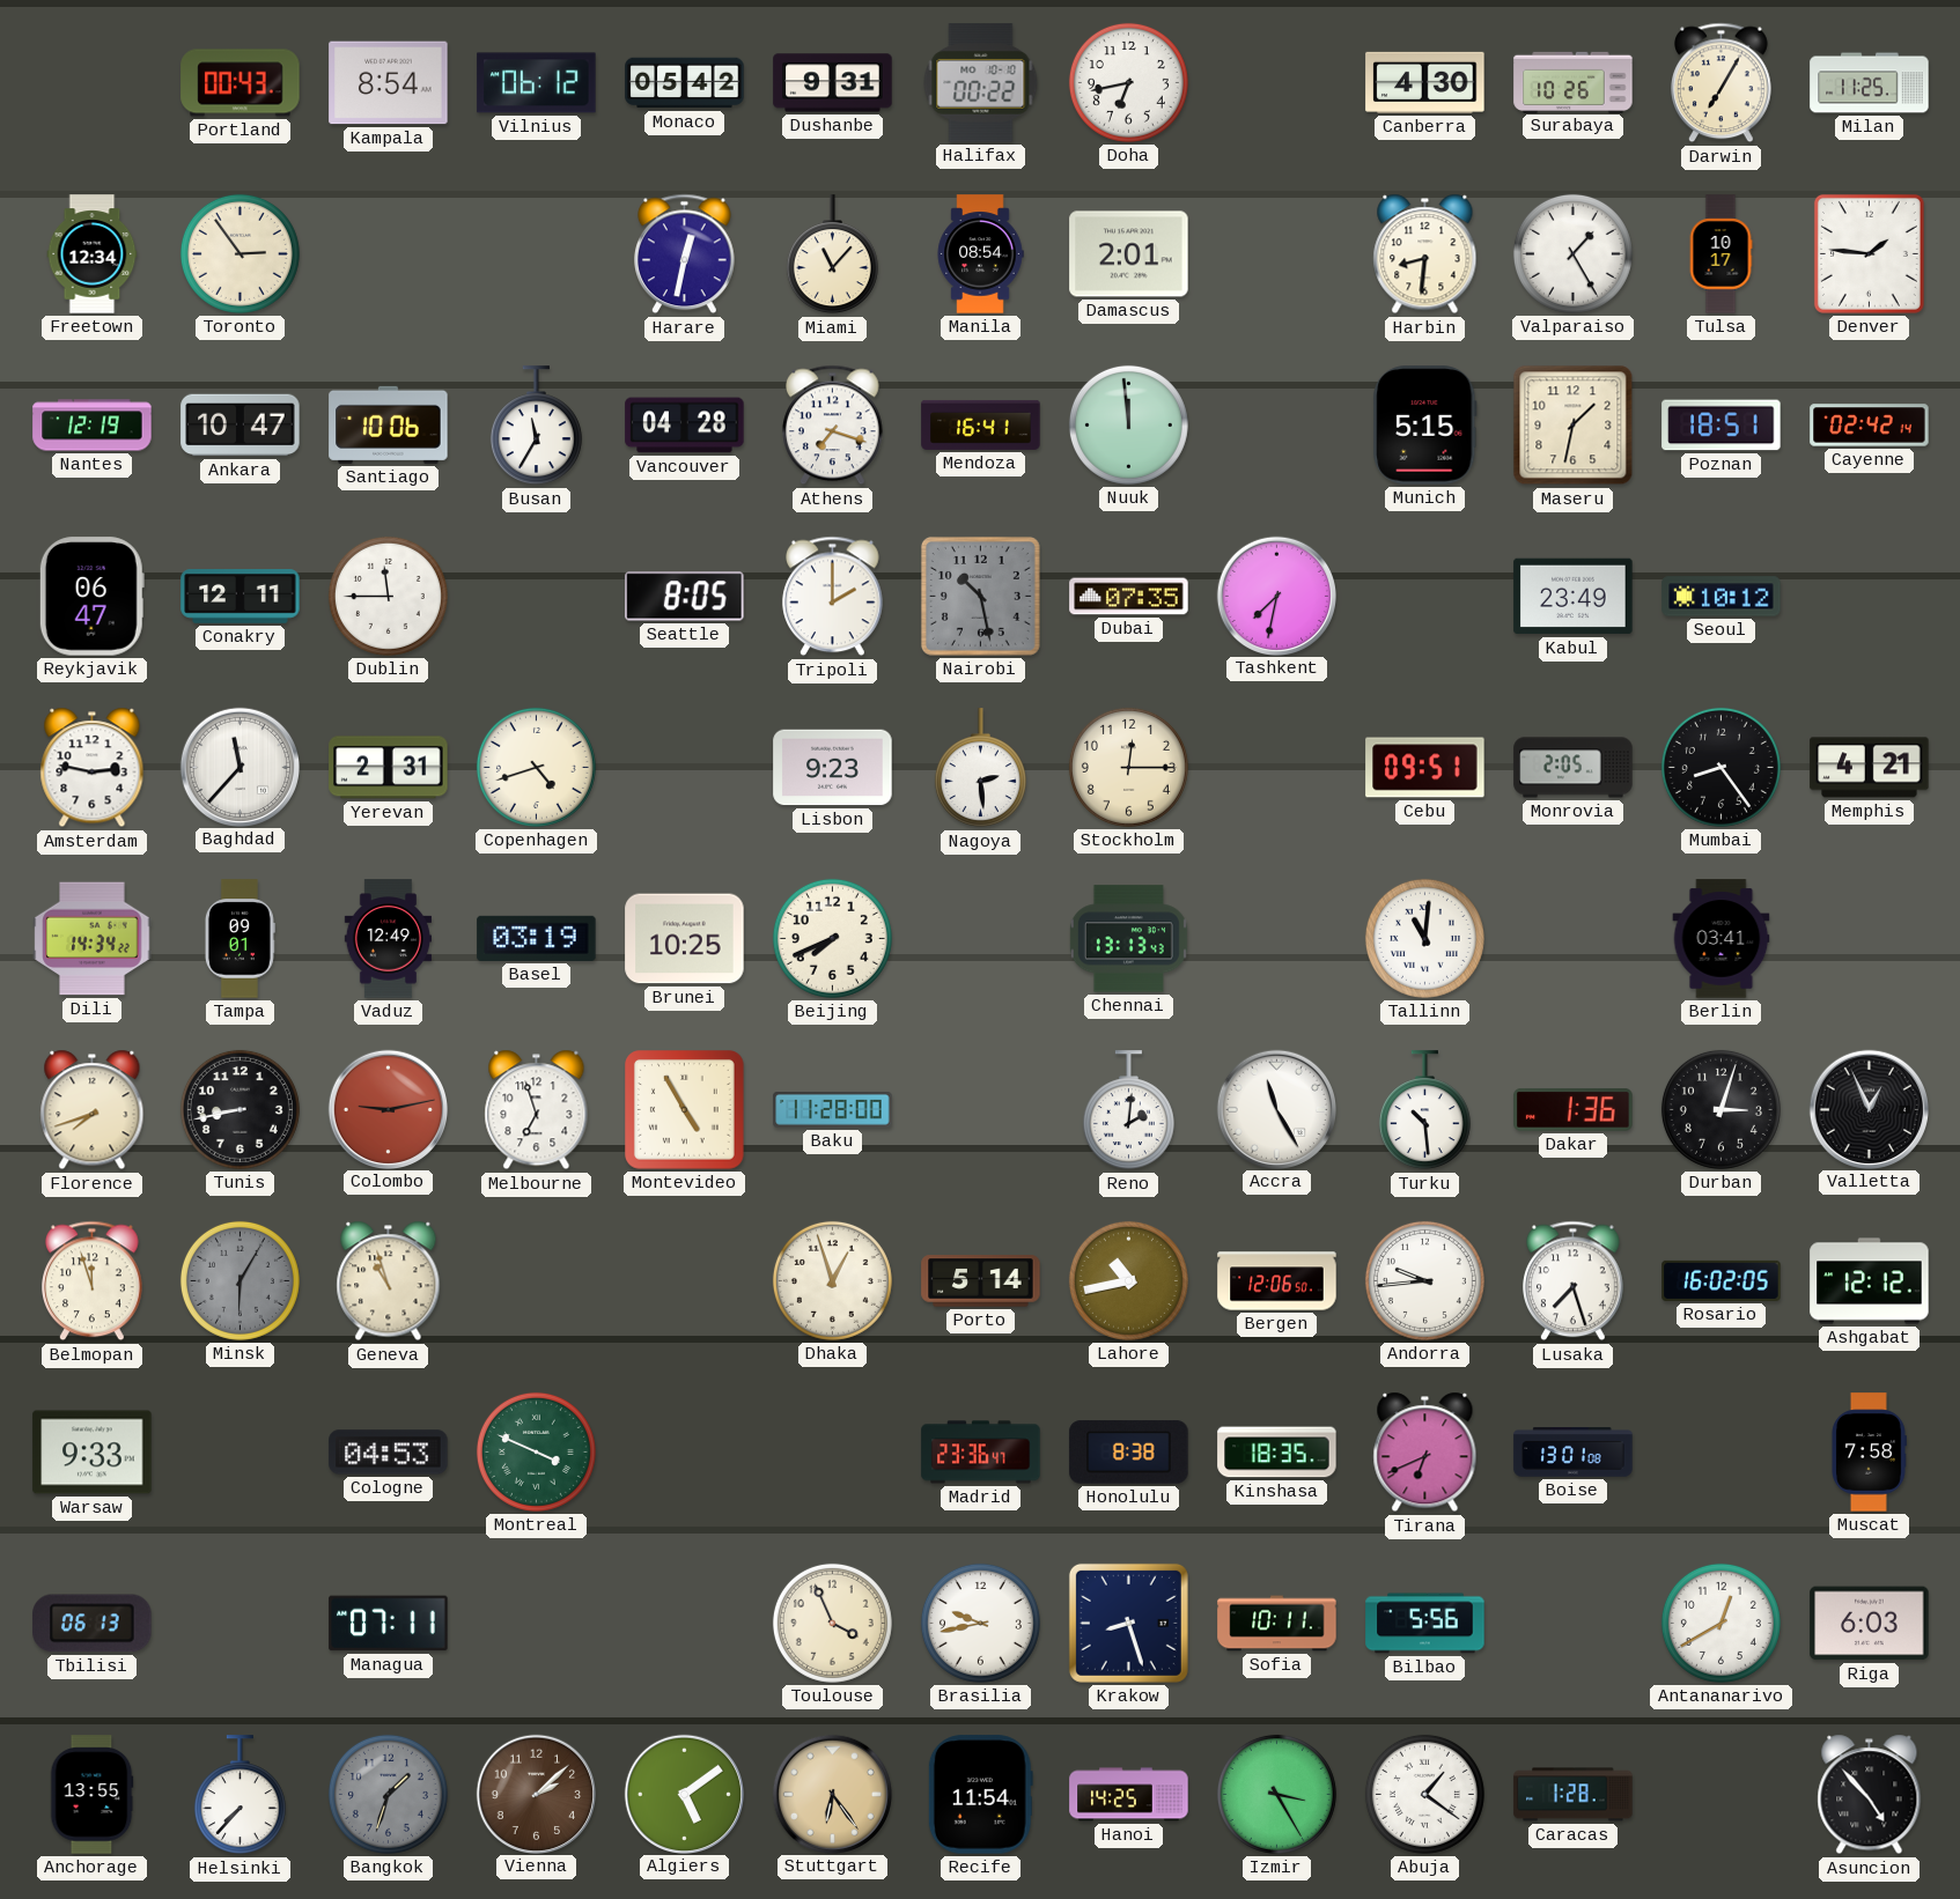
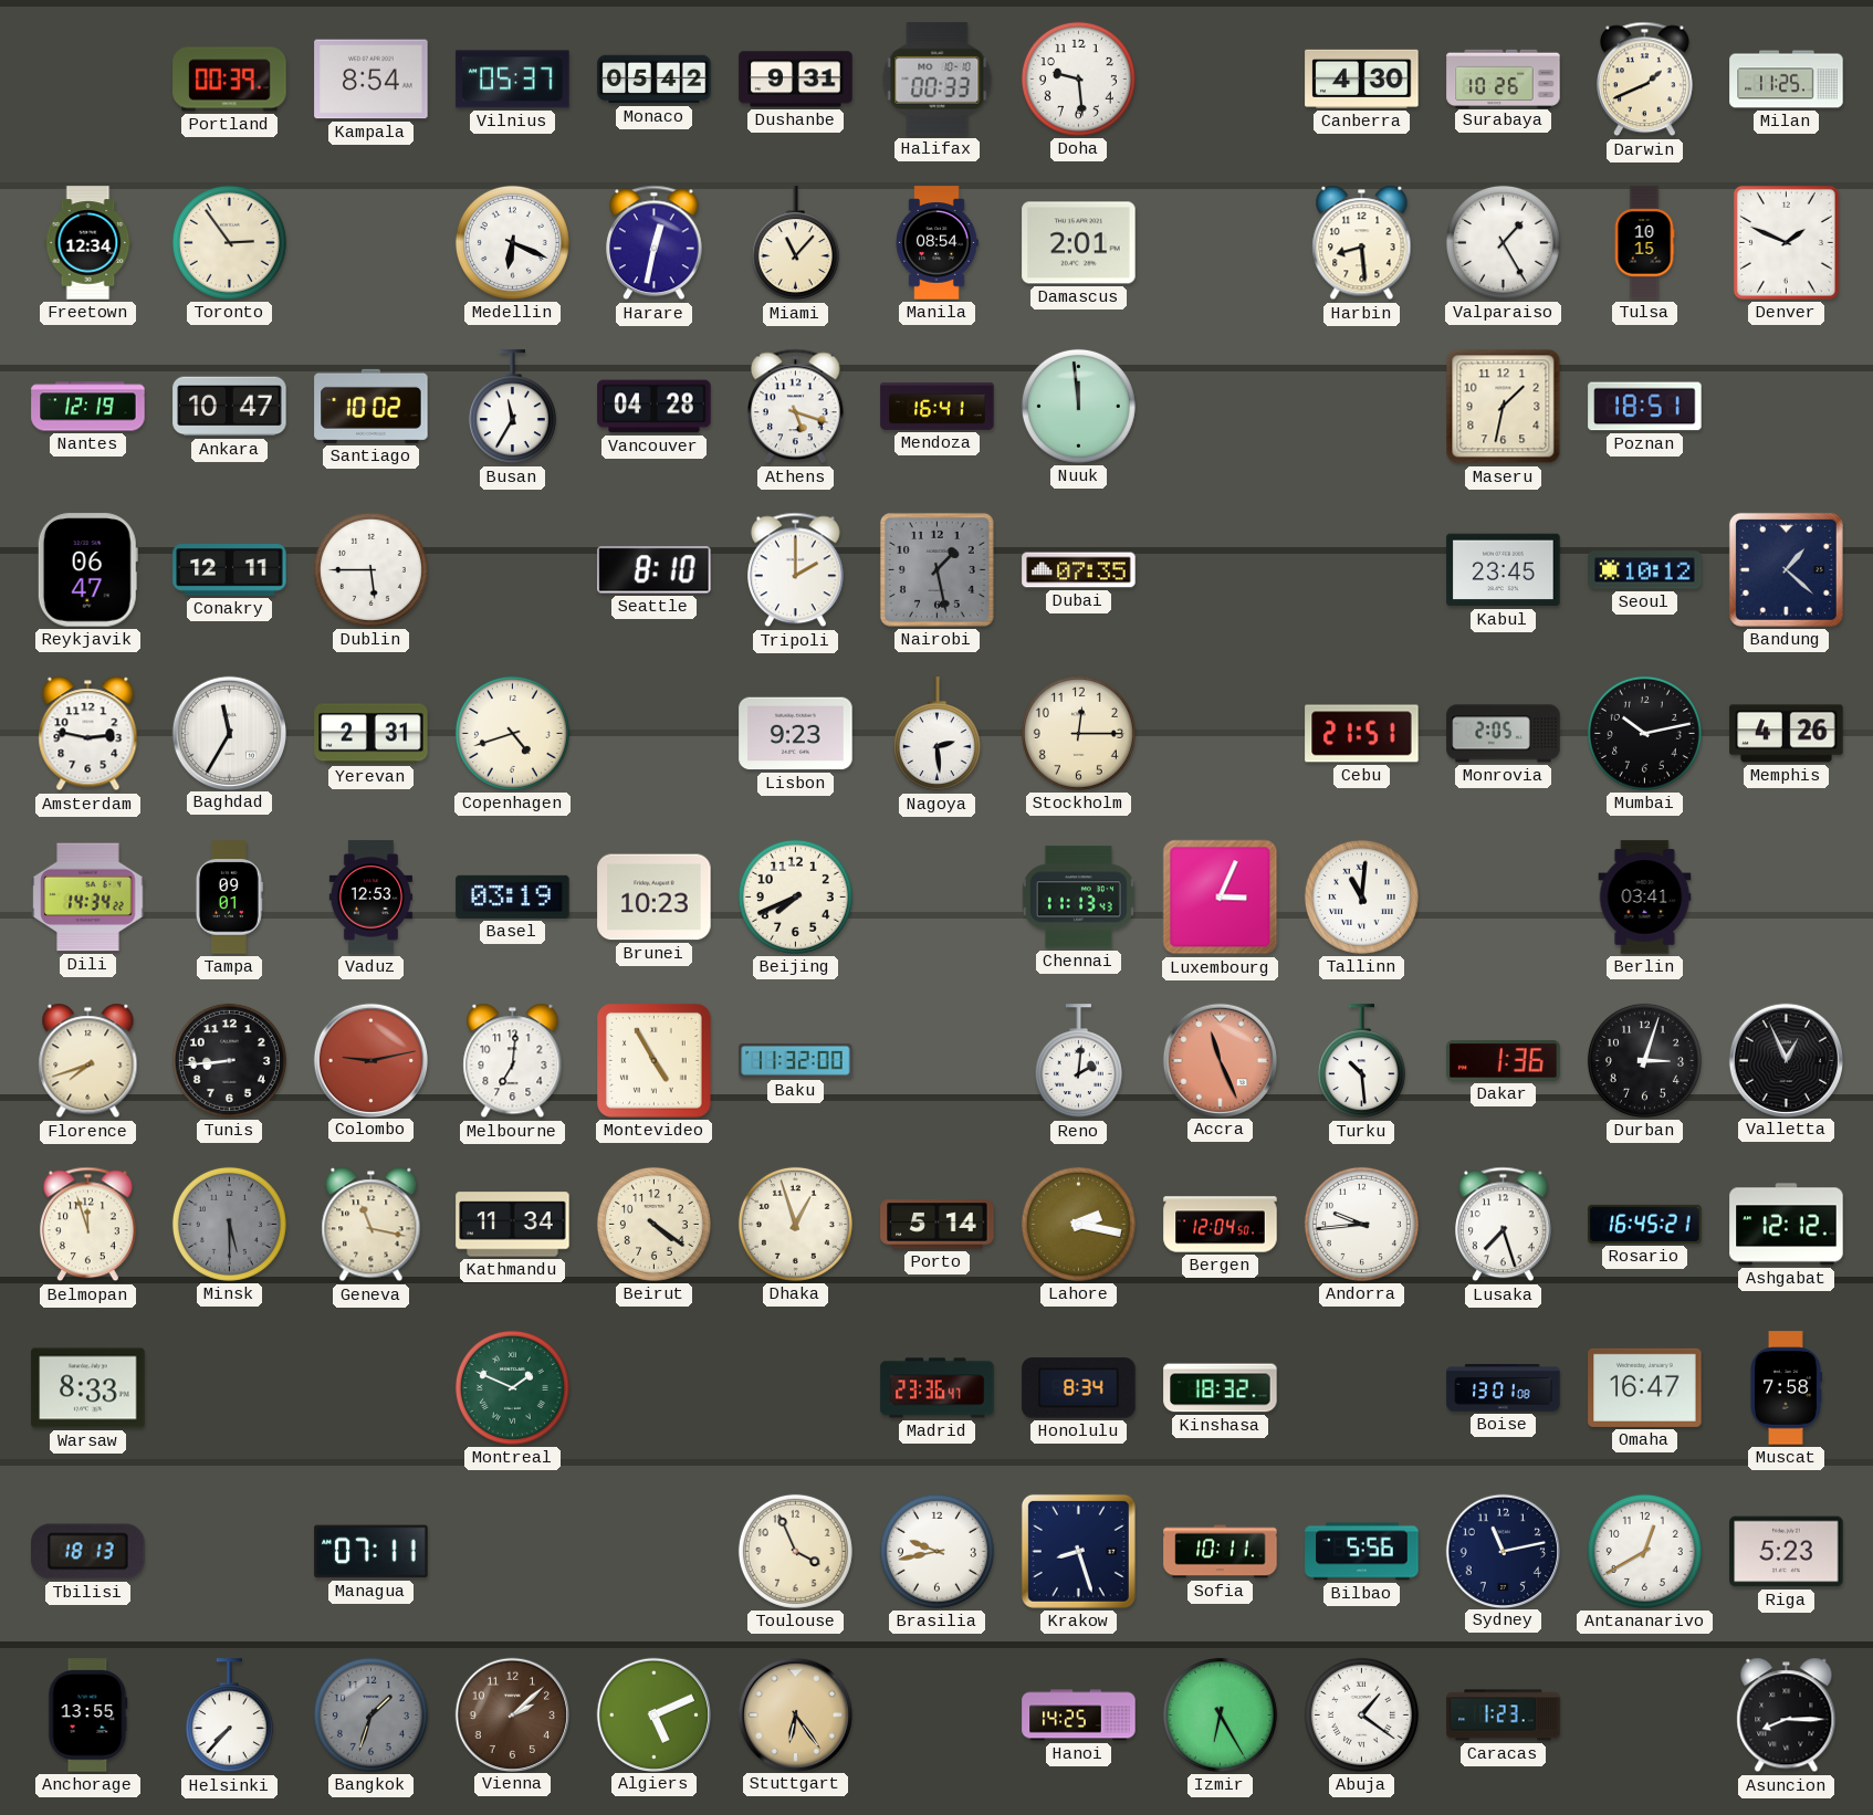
Portland: 00:43 -> 00:39 (230, 80)
Vilnius: 06:12 -> 05:37 (513, 80)
Halifax: 00:22 -> 00:33 (938, 80)
Doha: 6:43 -> 9:29 (1078, 78)
Darwin: 7:05 -> 1:41 (1645, 80)
Medellin: none -> 6:19 (512, 242)
Harbin: 8:31 -> 8:29 (1362, 243)
Tulsa: 10:17 -> 10:15 (1644, 243)
Denver: 1:46 -> 1:49 (1786, 242)
Santiago: 10:06 -> 10:02 (372, 406)
Athens: 7:18 -> 5:18 (796, 407)
Munich: 5:15 -> none (1425, 426)
Cayenne: 02:42 -> none (1870, 426)
Dublin: 11:45 -> 5:45 (370, 569)
Seattle: 8:05 -> 8:10 (655, 570)
Nairobi: 10:28 -> 1:28 (936, 569)
Tashkent: 7:32 -> none (1276, 596)
Kabul: 23:49 -> 23:45 (1504, 570)
Bandung: none -> 1:22 (1786, 569)
Baghdad: 11:37 -> 11:35 (229, 733)
Cebu: 09:51 -> 21:51 (1362, 734)
Mumbai: 8:24 -> 10:13 (1644, 733)
Memphis: 4:21 -> 4:26 (1787, 734)
Vaduz: 12:49 -> 12:53 (370, 898)
Brunei: 10:25 -> 10:23 (655, 898)
Chennai: 13:13 -> 11:13 (1078, 898)
Luxembourg: none -> 3:04 (1221, 898)
Tunis: 8:43 -> 8:44 (229, 1060)
Melbourne: 6:57 -> 7:01 (513, 1061)
Baku: 11:28 -> 11:32 (796, 1061)
Accra: 11:25 -> 11:26 (1220, 1060)
Accra dial: white -> salmon (1220, 1060)
Minsk: 6:05 -> 5:30 (229, 1224)
Geneva: 10:57 -> 11:17 (372, 1225)
Kathmandu: none -> 11:34 (513, 1225)
Beirut: none -> 4:21 (653, 1224)
Lahore: 10:43 -> 2:17 (1078, 1224)
Bergen: 12:06 -> 12:04 (1221, 1225)
Rosario: 16:02 -> 16:45 (1645, 1224)
Warsaw: 9:33 -> 8:33 (88, 1388)
Cologne: 04:53 -> none (389, 1453)
Montreal: 3:49 -> 1:49 (512, 1387)
Honolulu: 8:38 -> 8:34 (1079, 1388)
Kinshasa: 18:35 -> 18:32 (1221, 1388)
Tirana: 6:41 -> none (1425, 1453)
Omaha: none -> 16:47 (1645, 1387)
Tbilisi: 06:13 -> 18:13 (88, 1552)
Sydney: none -> 11:13 (1503, 1551)
Riga: 6:03 -> 5:23 (1787, 1552)
Algiers: 5:09 -> 5:11 (653, 1714)
Recife: 11:54 -> none (980, 1795)
Izmir: 3:25 -> 6:25 (1220, 1714)
Caracas: 1:28 -> 1:23 (1504, 1716)
Asuncion: 4:53 -> 8:15 (1787, 1716)
